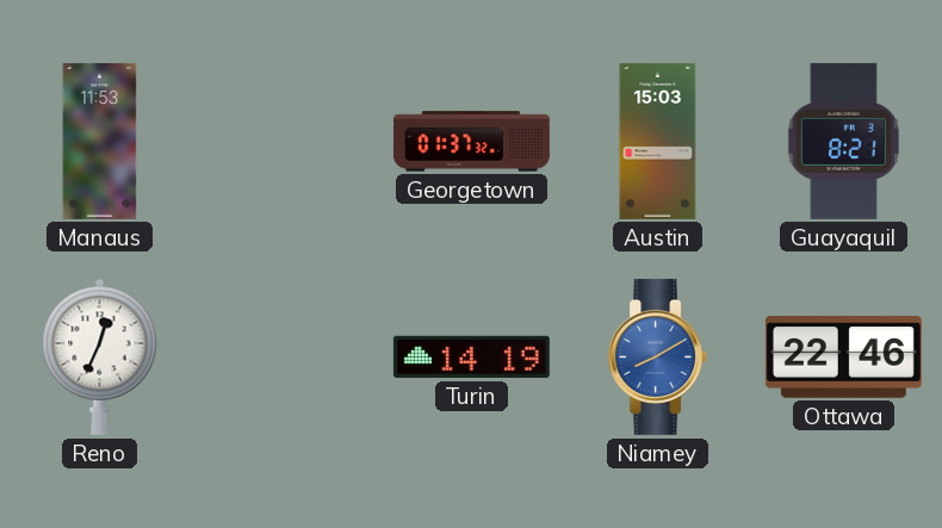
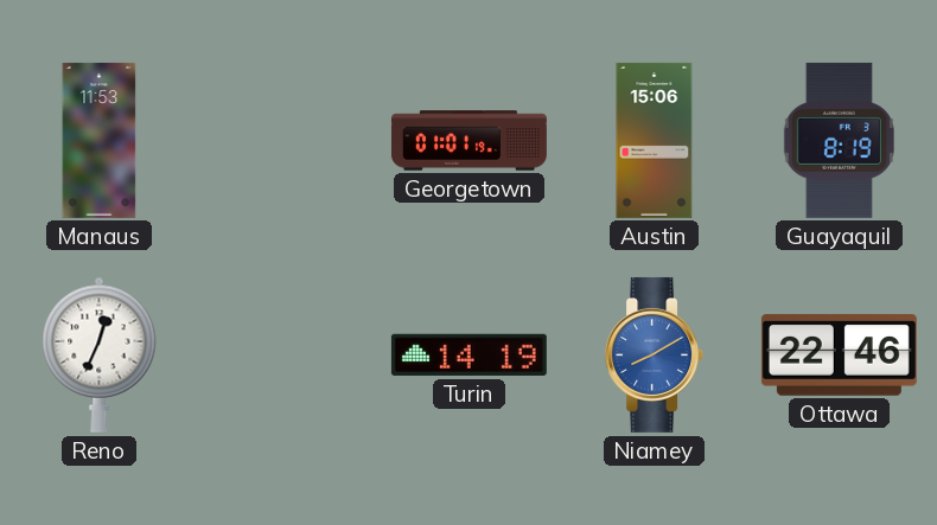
Georgetown: 01:37 -> 01:01 (469, 141)
Austin: 15:03 -> 15:06 (655, 140)
Guayaquil: 8:21 -> 8:19 (839, 140)
